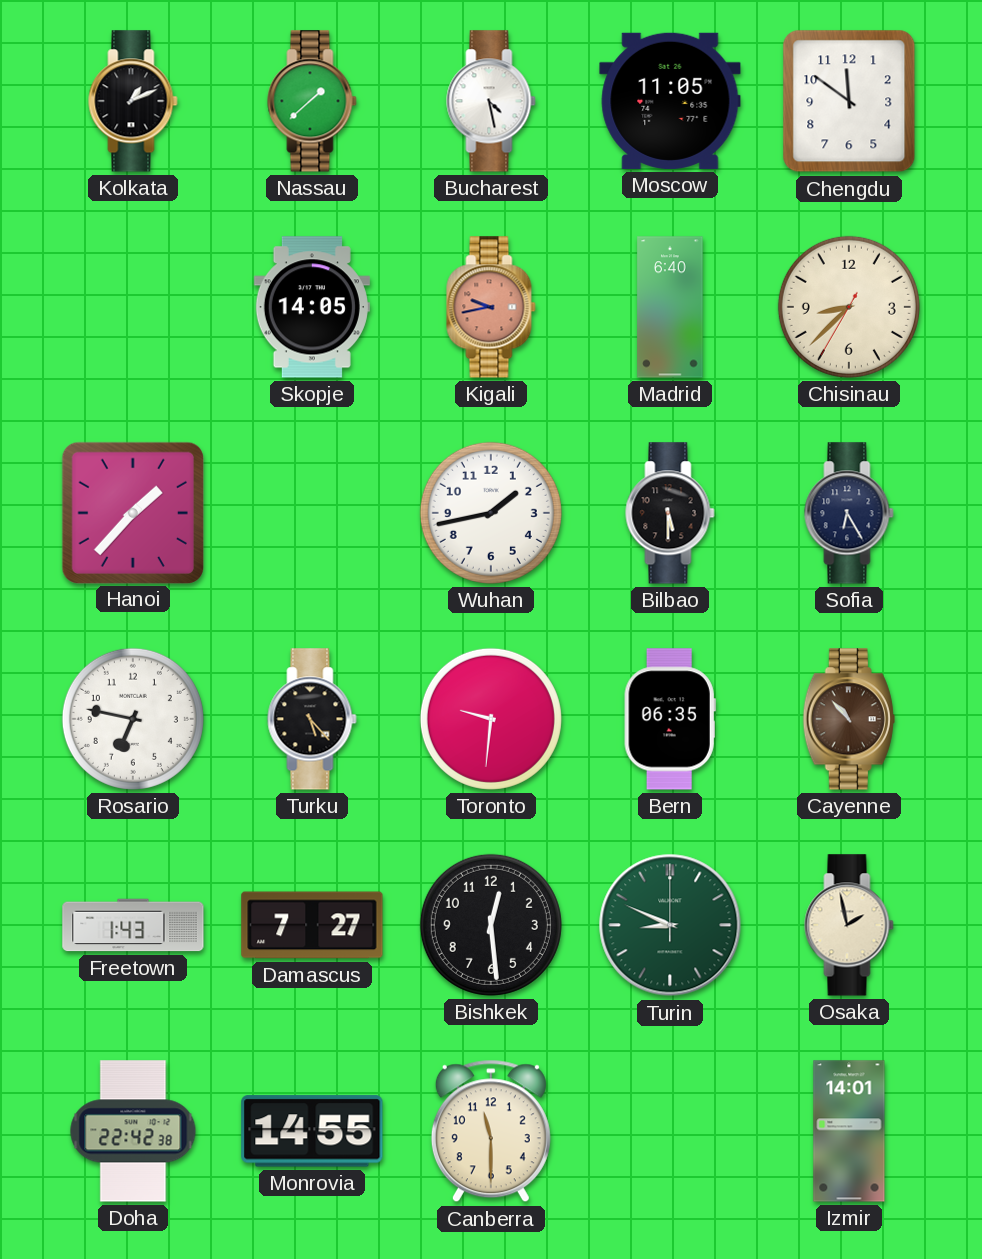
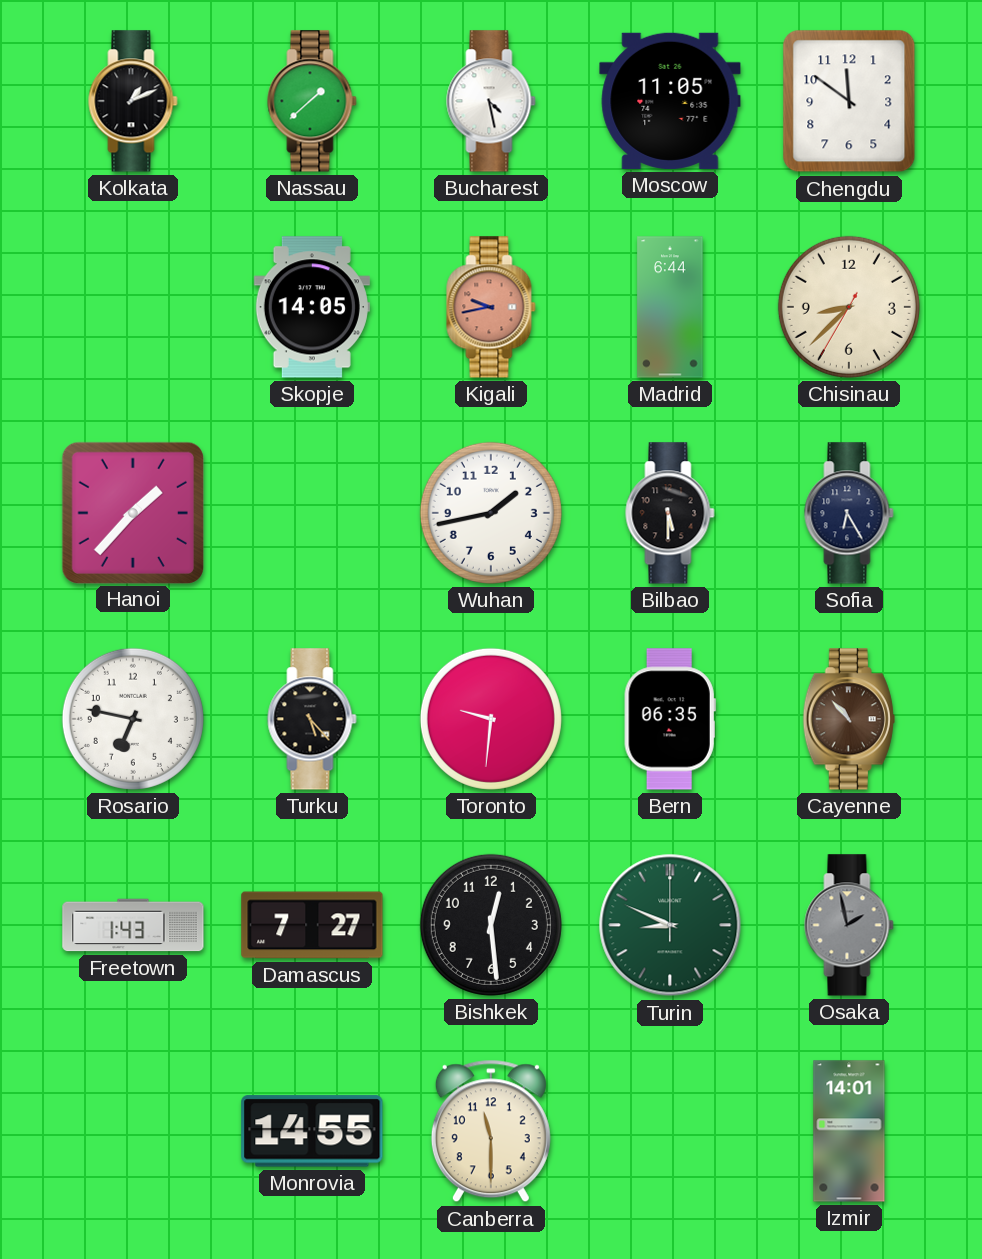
Madrid: 6:40 -> 6:44 (670, 307)
Osaka dial: cream -> grey (849, 925)
Doha: 22:42 -> none (133, 1131)
